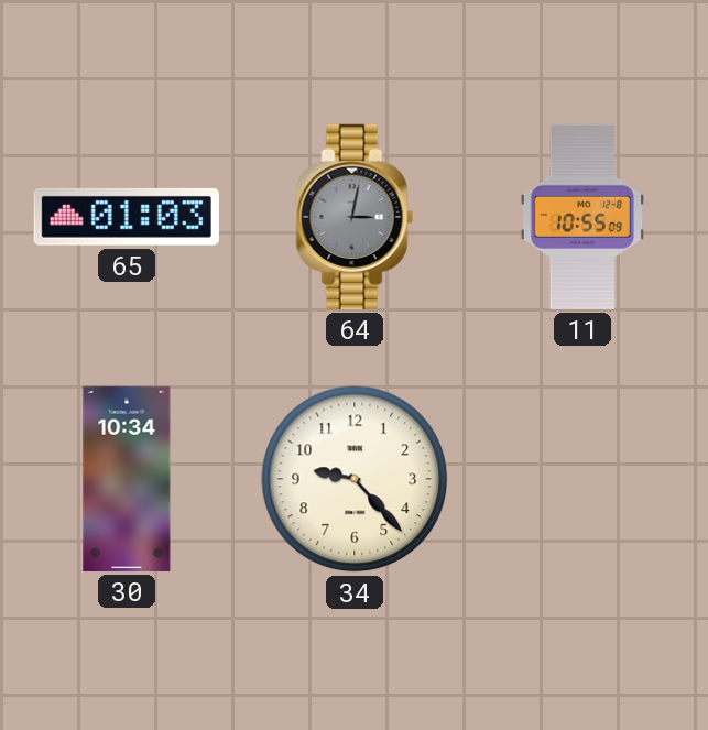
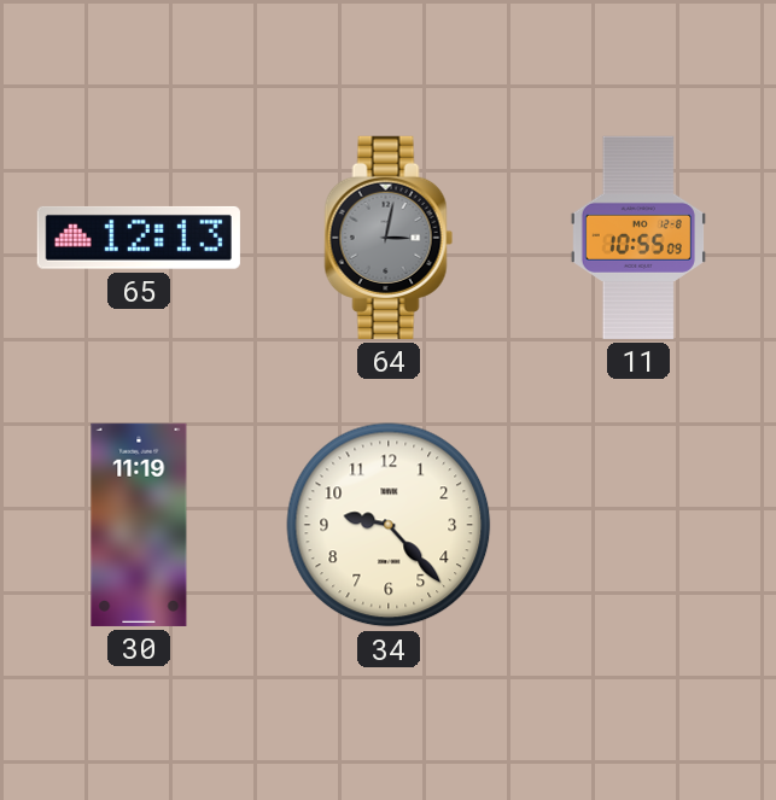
65: 01:03 -> 12:13 (139, 238)
30: 10:34 -> 11:19 (139, 525)
